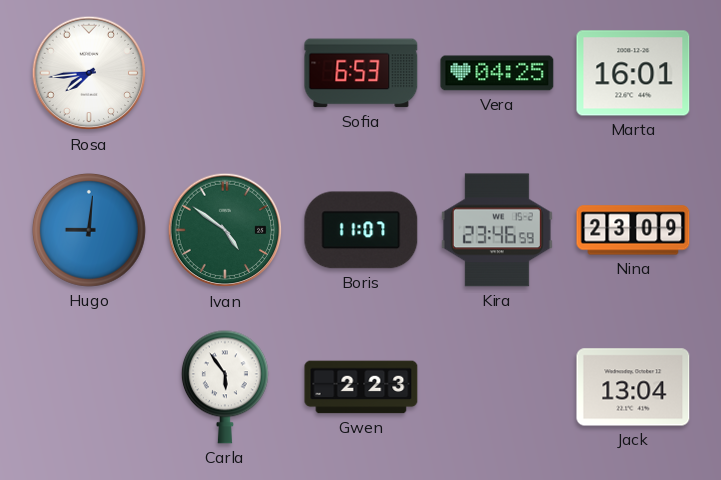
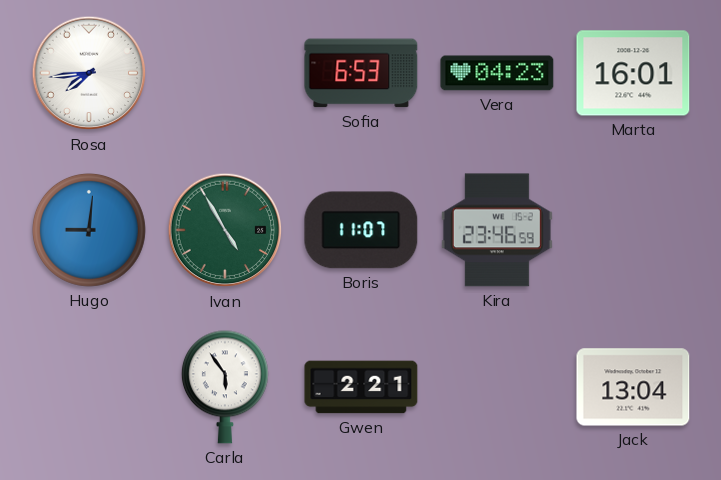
Vera: 04:25 -> 04:23 (497, 73)
Ivan: 4:51 -> 4:55 (225, 230)
Nina: 23:09 -> none (633, 230)
Gwen: 2:23 -> 2:21 (361, 387)
